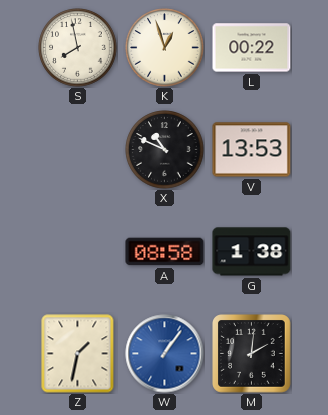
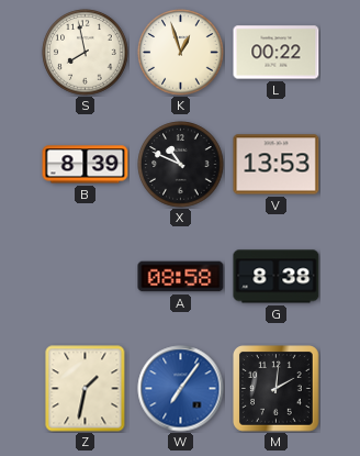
B: none -> 8:39 (86, 165)
G: 1:38 -> 8:38 (277, 277)
W: 1:06 -> 7:06 (181, 389)
